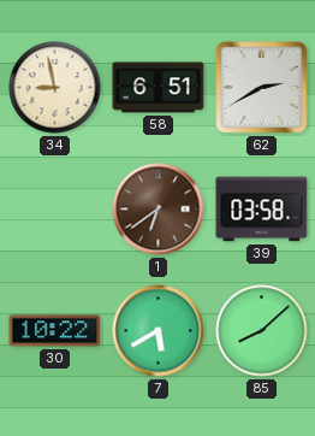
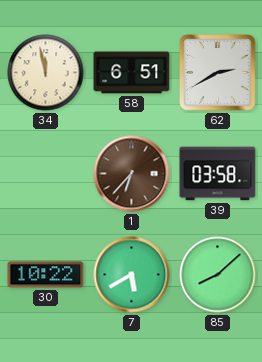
34: 8:58 -> 11:58 (46, 73)
1: 6:39 -> 6:37 (132, 174)
